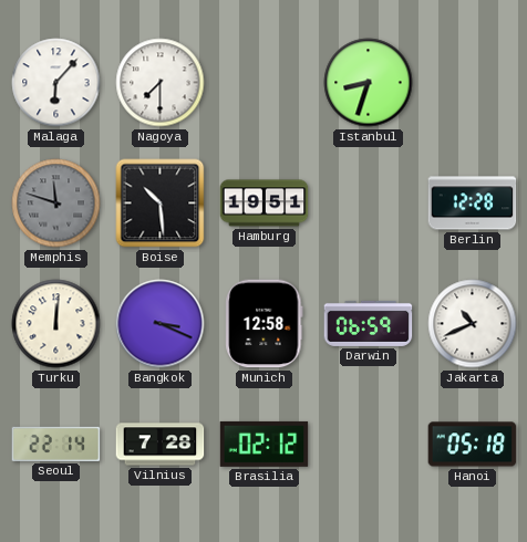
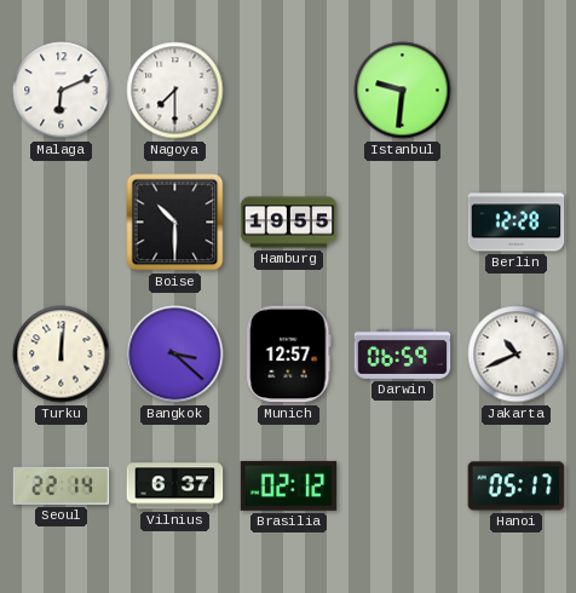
Malaga: 6:07 -> 6:11 (62, 91)
Istanbul: 8:33 -> 9:31 (403, 91)
Memphis: 11:48 -> none (56, 204)
Boise: 10:29 -> 10:30 (175, 223)
Hamburg: 19:51 -> 19:55 (289, 223)
Bangkok: 3:19 -> 3:22 (175, 355)
Munich: 12:58 -> 12:57 (289, 355)
Vilnius: 7:28 -> 6:37 (175, 487)
Hanoi: 05:18 -> 05:17 (517, 487)
